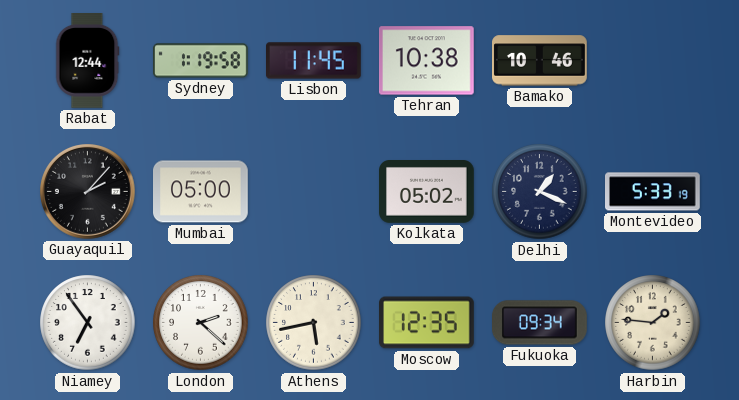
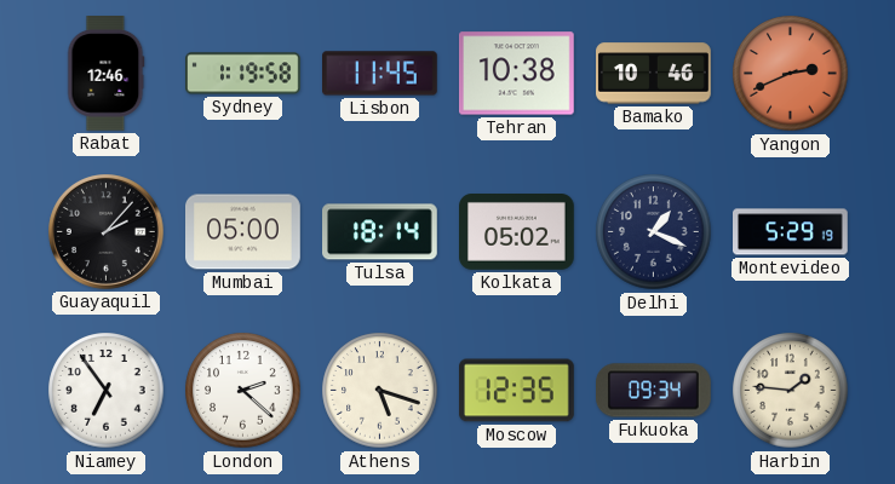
Rabat: 12:44 -> 12:46 (107, 74)
Yangon: none -> 2:41 (791, 74)
Tulsa: none -> 18:14 (380, 232)
Montevideo: 5:33 -> 5:29 (791, 232)
Athens: 5:43 -> 5:18 (380, 391)
